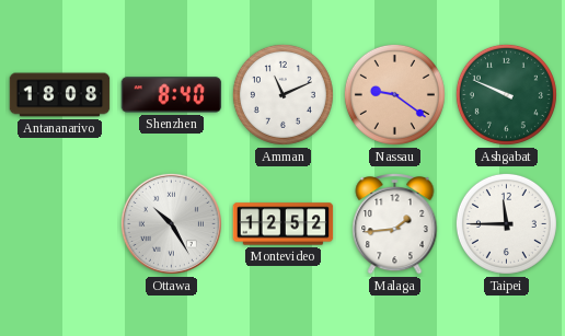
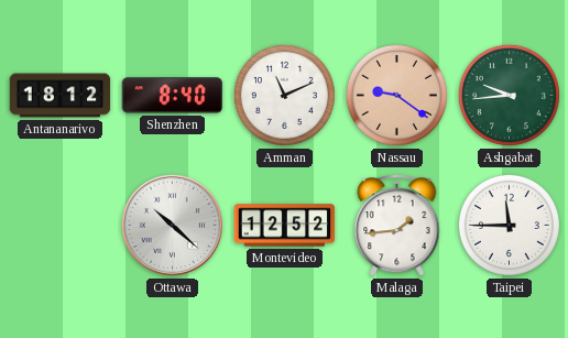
Antananarivo: 18:08 -> 18:12 (61, 96)
Ashgabat: 9:49 -> 9:44 (509, 95)
Ottawa: 10:25 -> 10:22 (172, 225)
